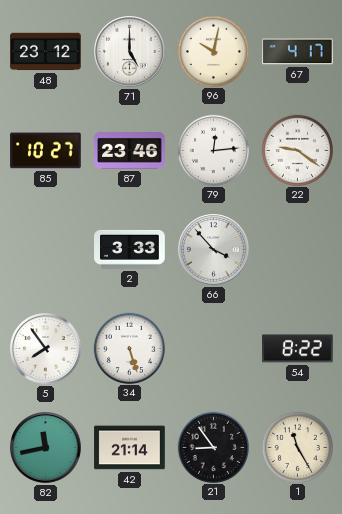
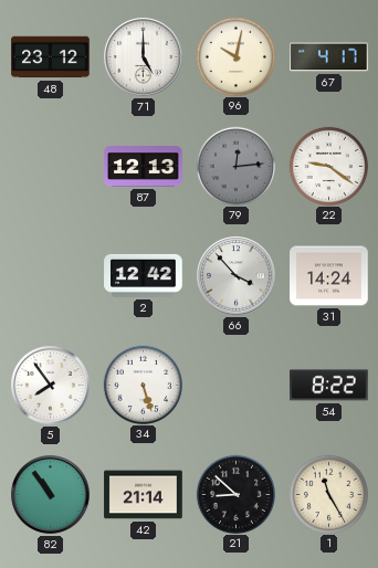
85: 10:27 -> none (46, 151)
87: 23:46 -> 12:13 (144, 167)
79 dial: white -> grey (235, 166)
2: 3:33 -> 12:42 (144, 275)
31: none -> 14:24 (329, 276)
82: 11:43 -> 10:54 (51, 495)
21: 8:54 -> 8:52 (235, 494)
